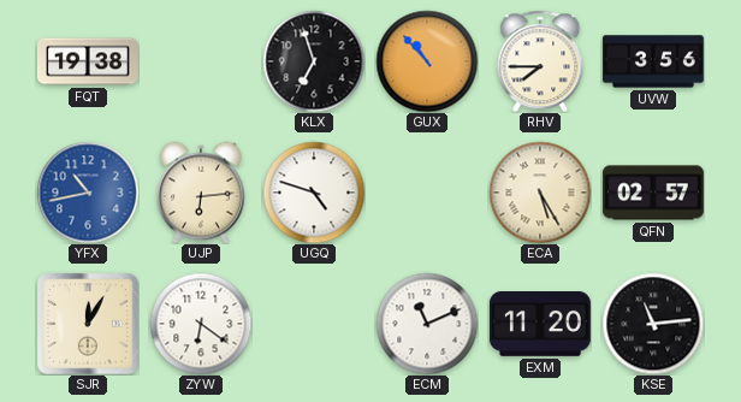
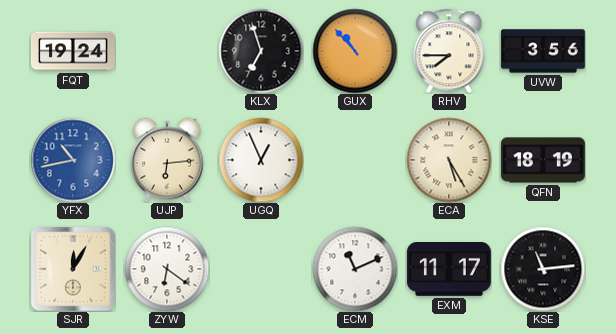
FQT: 19:38 -> 19:24 (73, 51)
UGQ: 4:48 -> 12:56 (261, 160)
QFN: 02:57 -> 18:19 (543, 160)
EXM: 11:20 -> 11:17 (449, 270)
